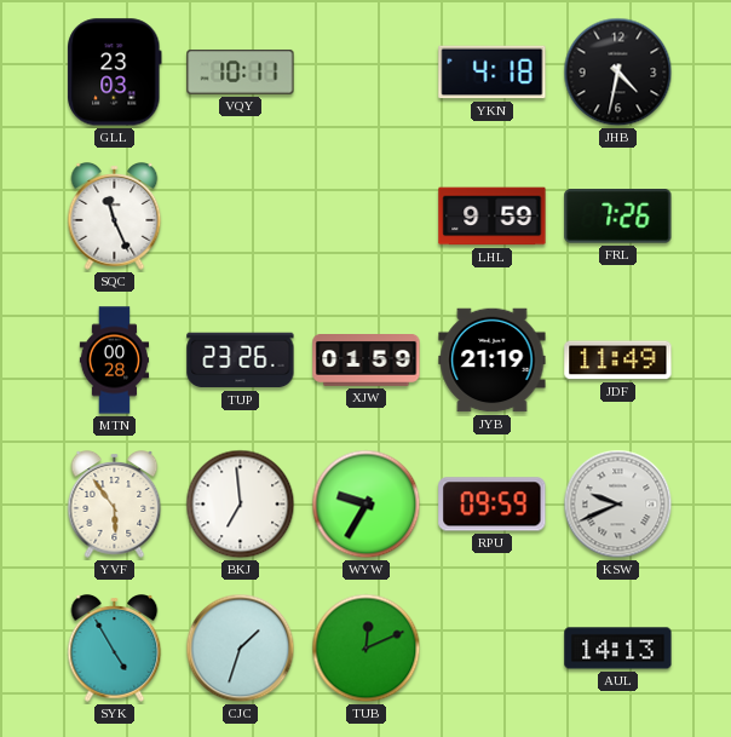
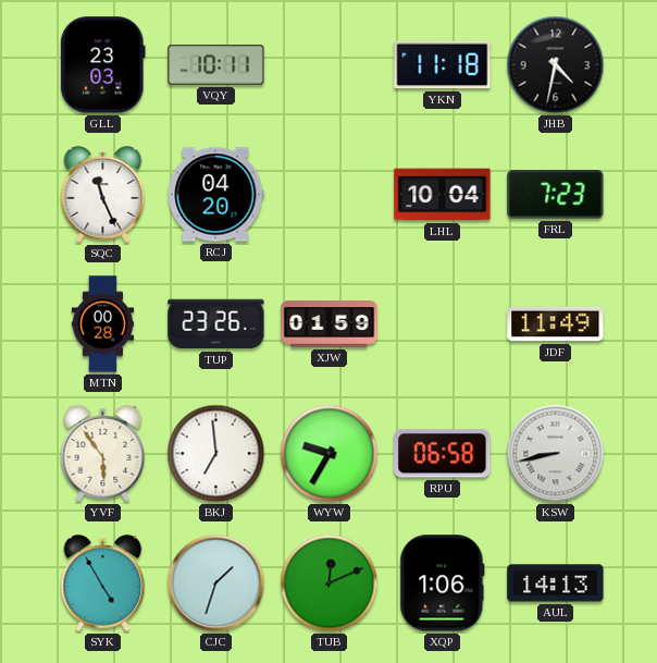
YKN: 4:18 -> 11:18 (443, 65)
RCJ: none -> 04:20 (215, 195)
LHL: 9:59 -> 10:04 (443, 195)
FRL: 7:26 -> 7:23 (556, 195)
JYB: 21:19 -> none (493, 361)
RPU: 09:59 -> 06:58 (443, 454)
KSW: 9:41 -> 8:43 (556, 454)
XQP: none -> 1:06 (443, 584)
